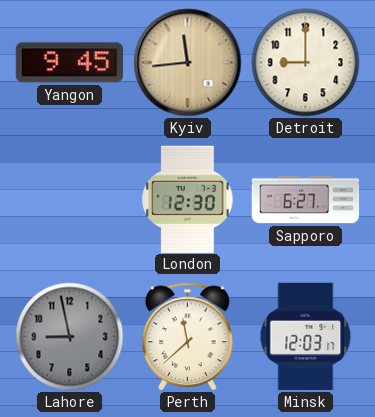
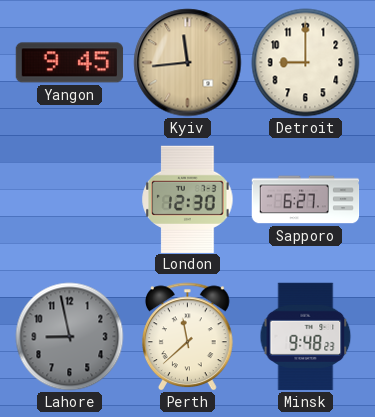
Minsk: 12:03 -> 9:48 (306, 337)
